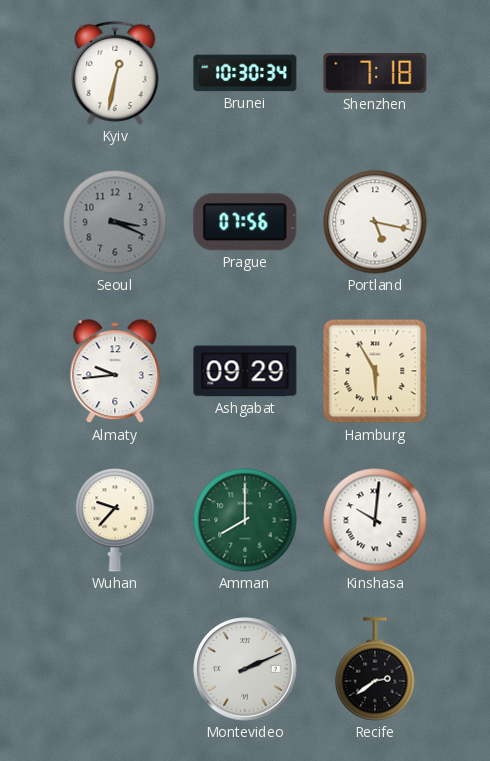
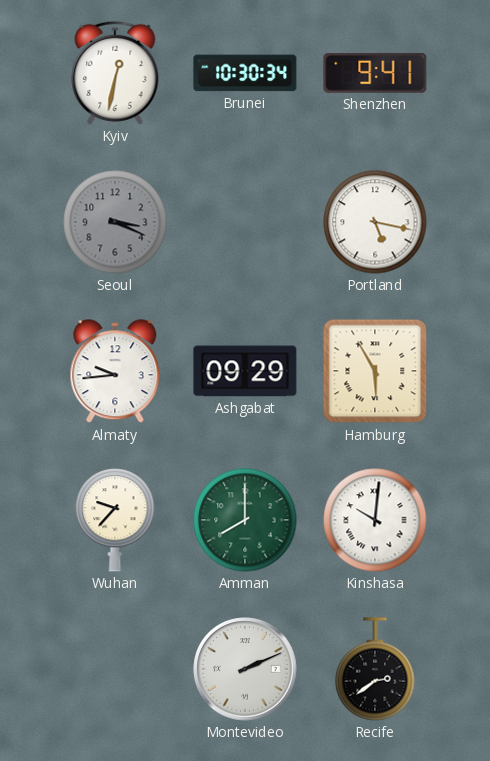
Shenzhen: 7:18 -> 9:41 (375, 74)
Prague: 07:56 -> none (245, 222)
